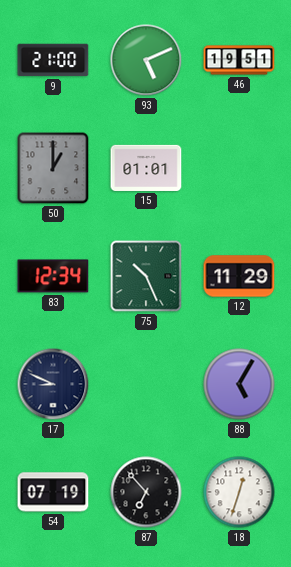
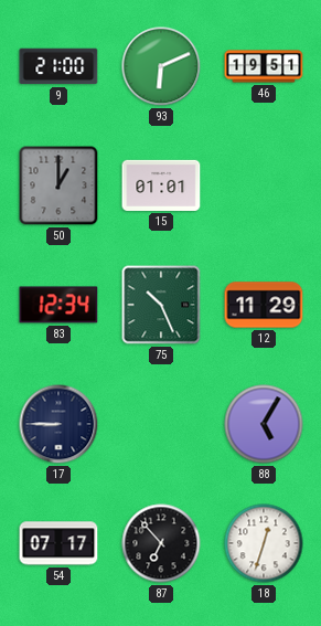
93: 5:11 -> 6:11 (161, 66)
17: 8:49 -> 8:45 (58, 424)
54: 07:19 -> 07:17 (58, 543)
